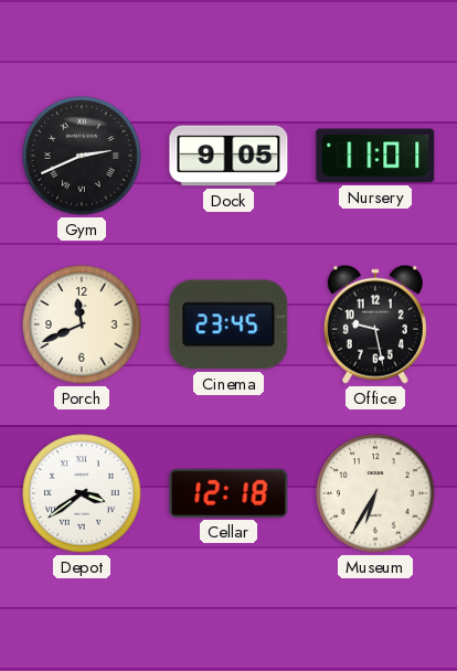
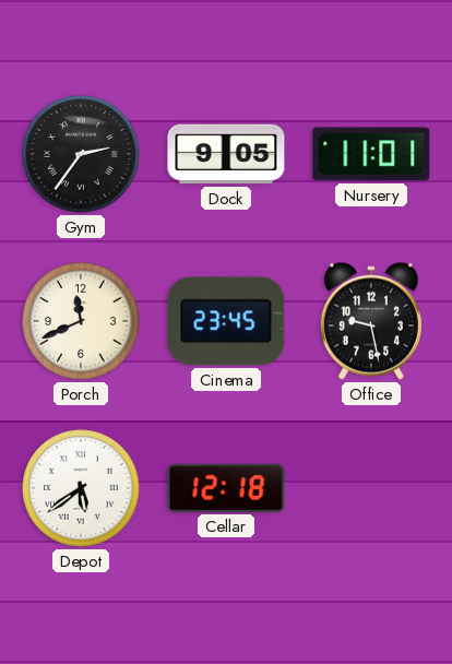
Gym: 2:41 -> 2:36 (81, 154)
Depot: 3:39 -> 5:39 (81, 488)
Museum: 6:35 -> none (375, 493)
